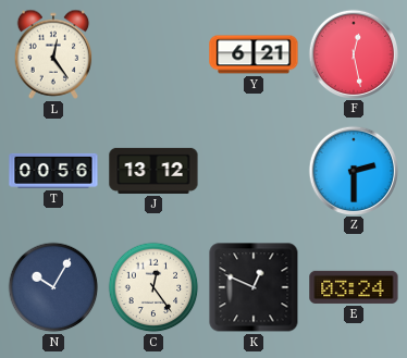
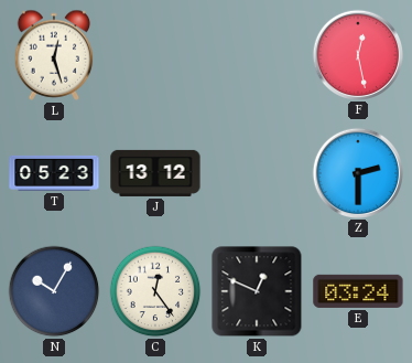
L: 12:24 -> 12:27 (54, 55)
Y: 6:21 -> none (254, 54)
T: 00:56 -> 05:23 (54, 173)
